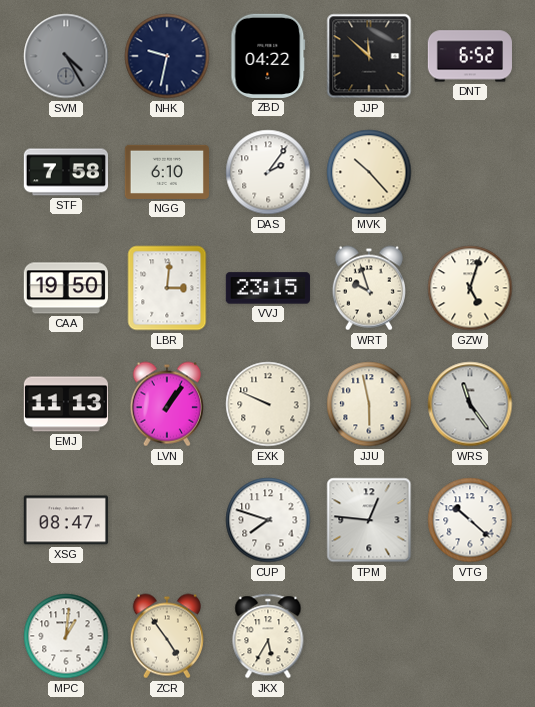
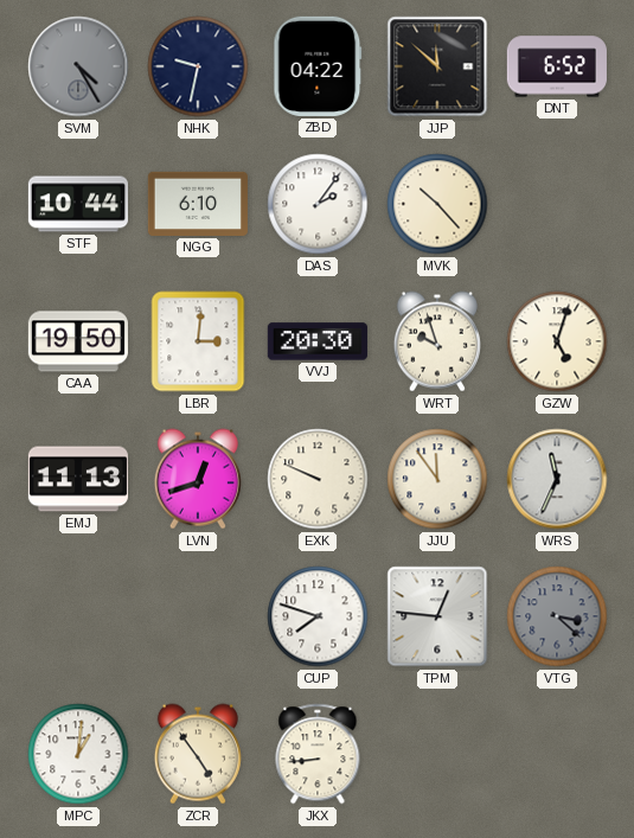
STF: 7:58 -> 10:44 (77, 204)
VVJ: 23:15 -> 20:30 (318, 341)
LVN: 1:06 -> 12:42 (198, 479)
JJU: 5:58 -> 11:54 (437, 479)
WRS: 11:24 -> 11:34 (557, 479)
XSG: 08:47 -> none (66, 520)
VTG: 10:22 -> 3:22 (557, 616)
VTG dial: white -> grey (557, 616)
JKX: 5:35 -> 8:44 (318, 754)
